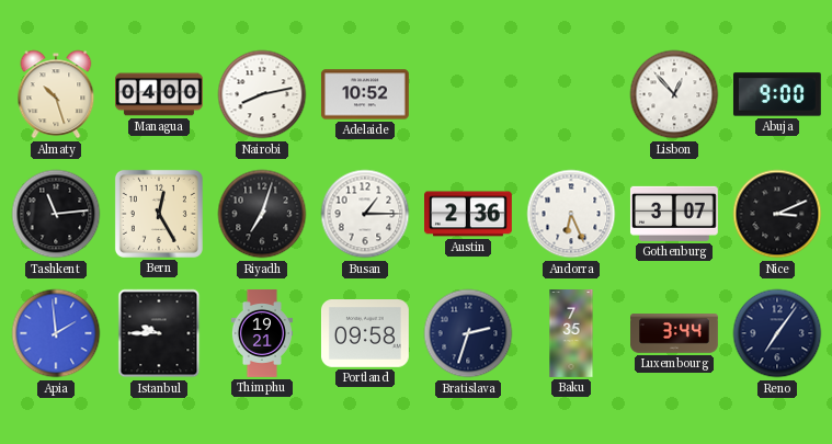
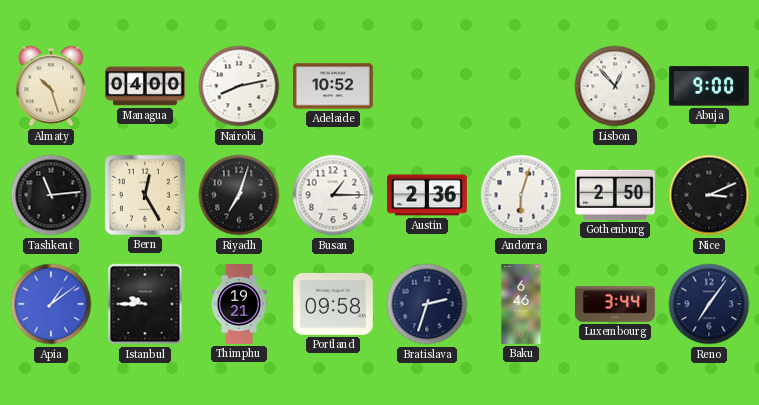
Andorra: 6:26 -> 6:03 (521, 195)
Gothenburg: 3:07 -> 2:50 (615, 195)
Apia: 1:59 -> 1:09 (51, 304)
Baku: 7:35 -> 6:46 (521, 305)
